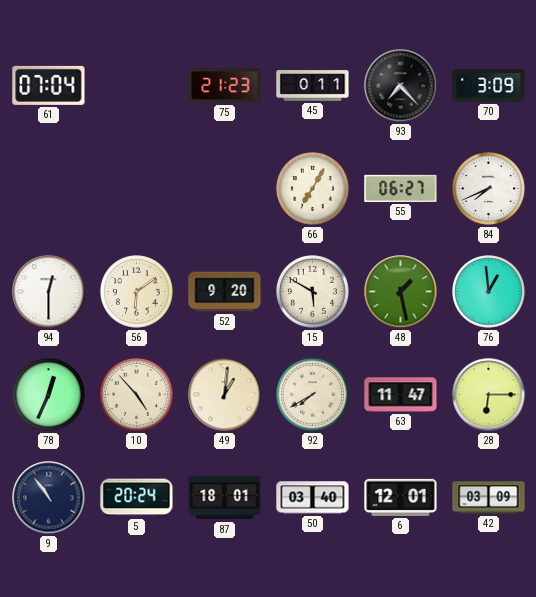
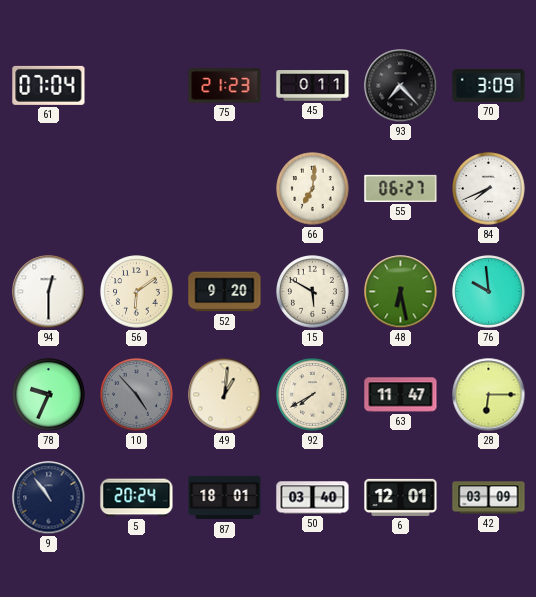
66: 7:05 -> 7:01 (313, 189)
48: 1:28 -> 6:28 (401, 292)
76: 12:59 -> 9:59 (489, 292)
78: 12:34 -> 9:34 (49, 395)
10 dial: cream -> grey (137, 395)
